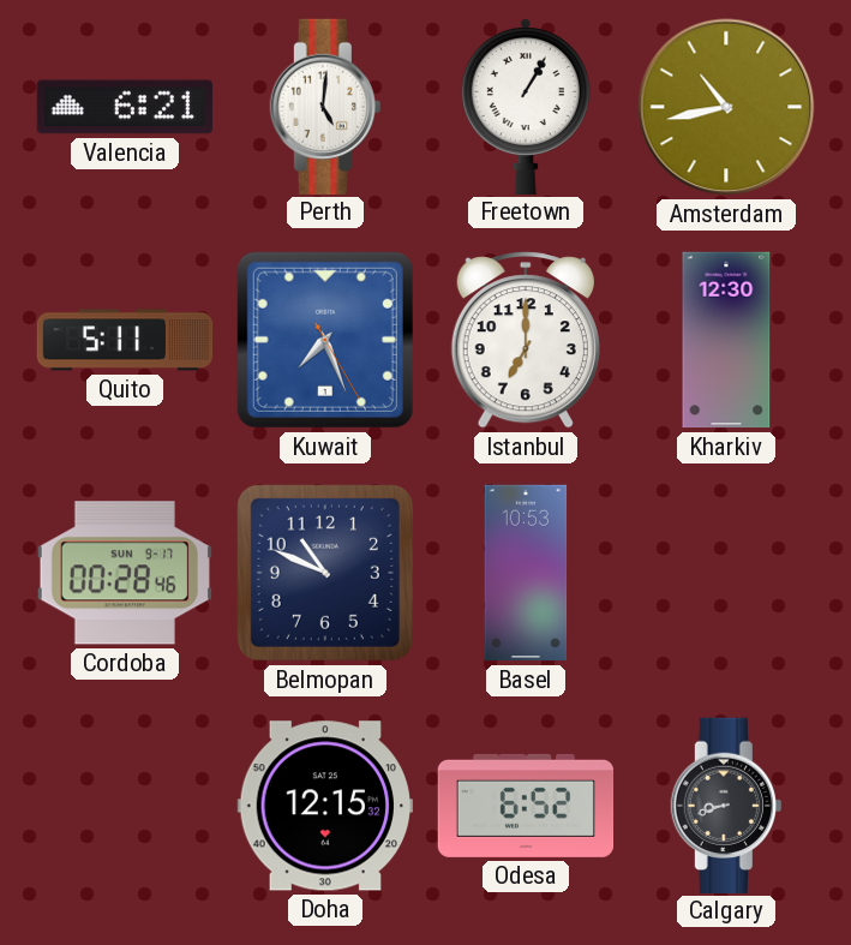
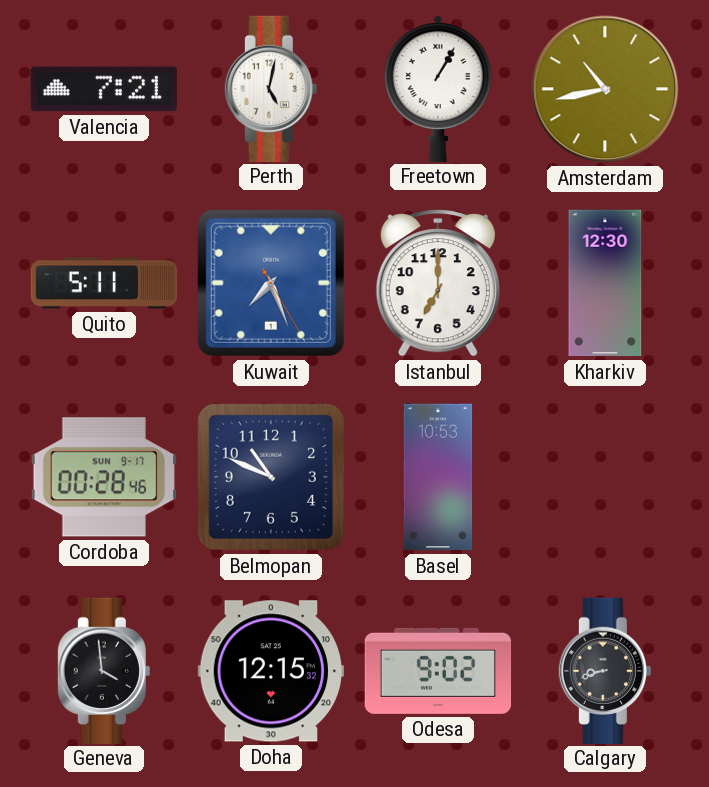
Valencia: 6:21 -> 7:21 (104, 89)
Perth: 5:01 -> 5:02 (271, 88)
Geneva: none -> 3:59 (104, 670)
Odesa: 6:52 -> 9:02 (438, 671)
